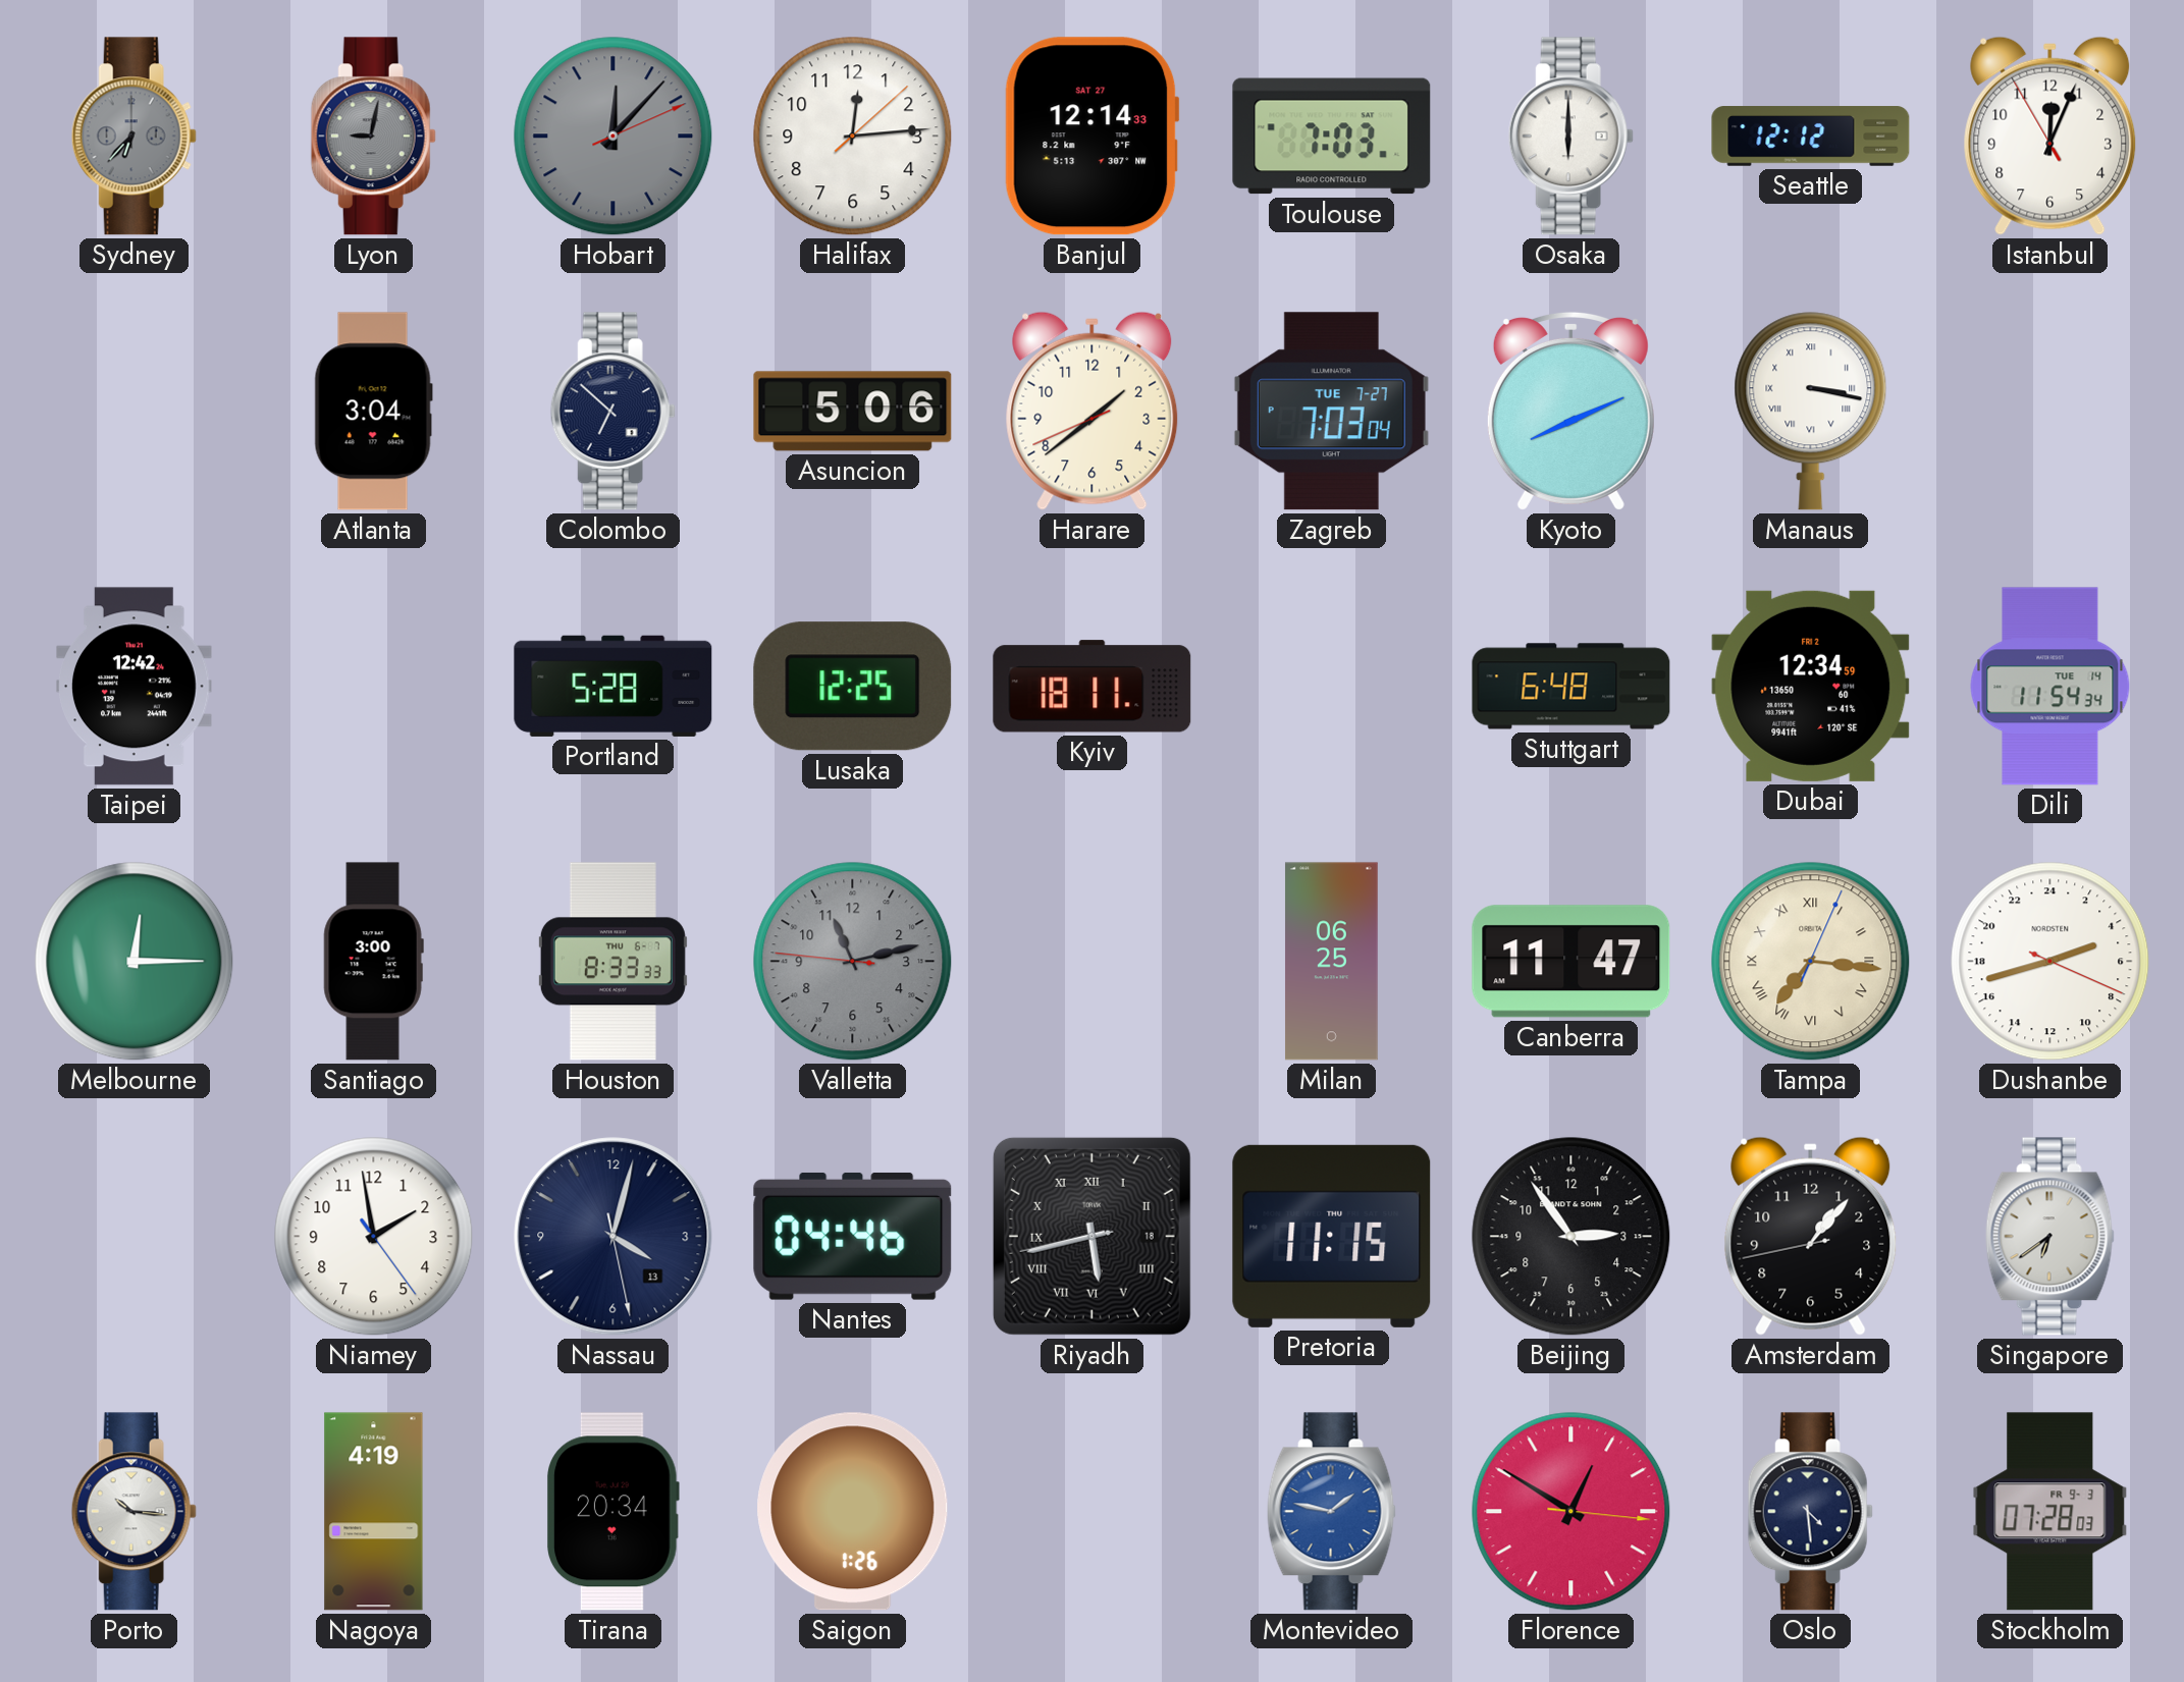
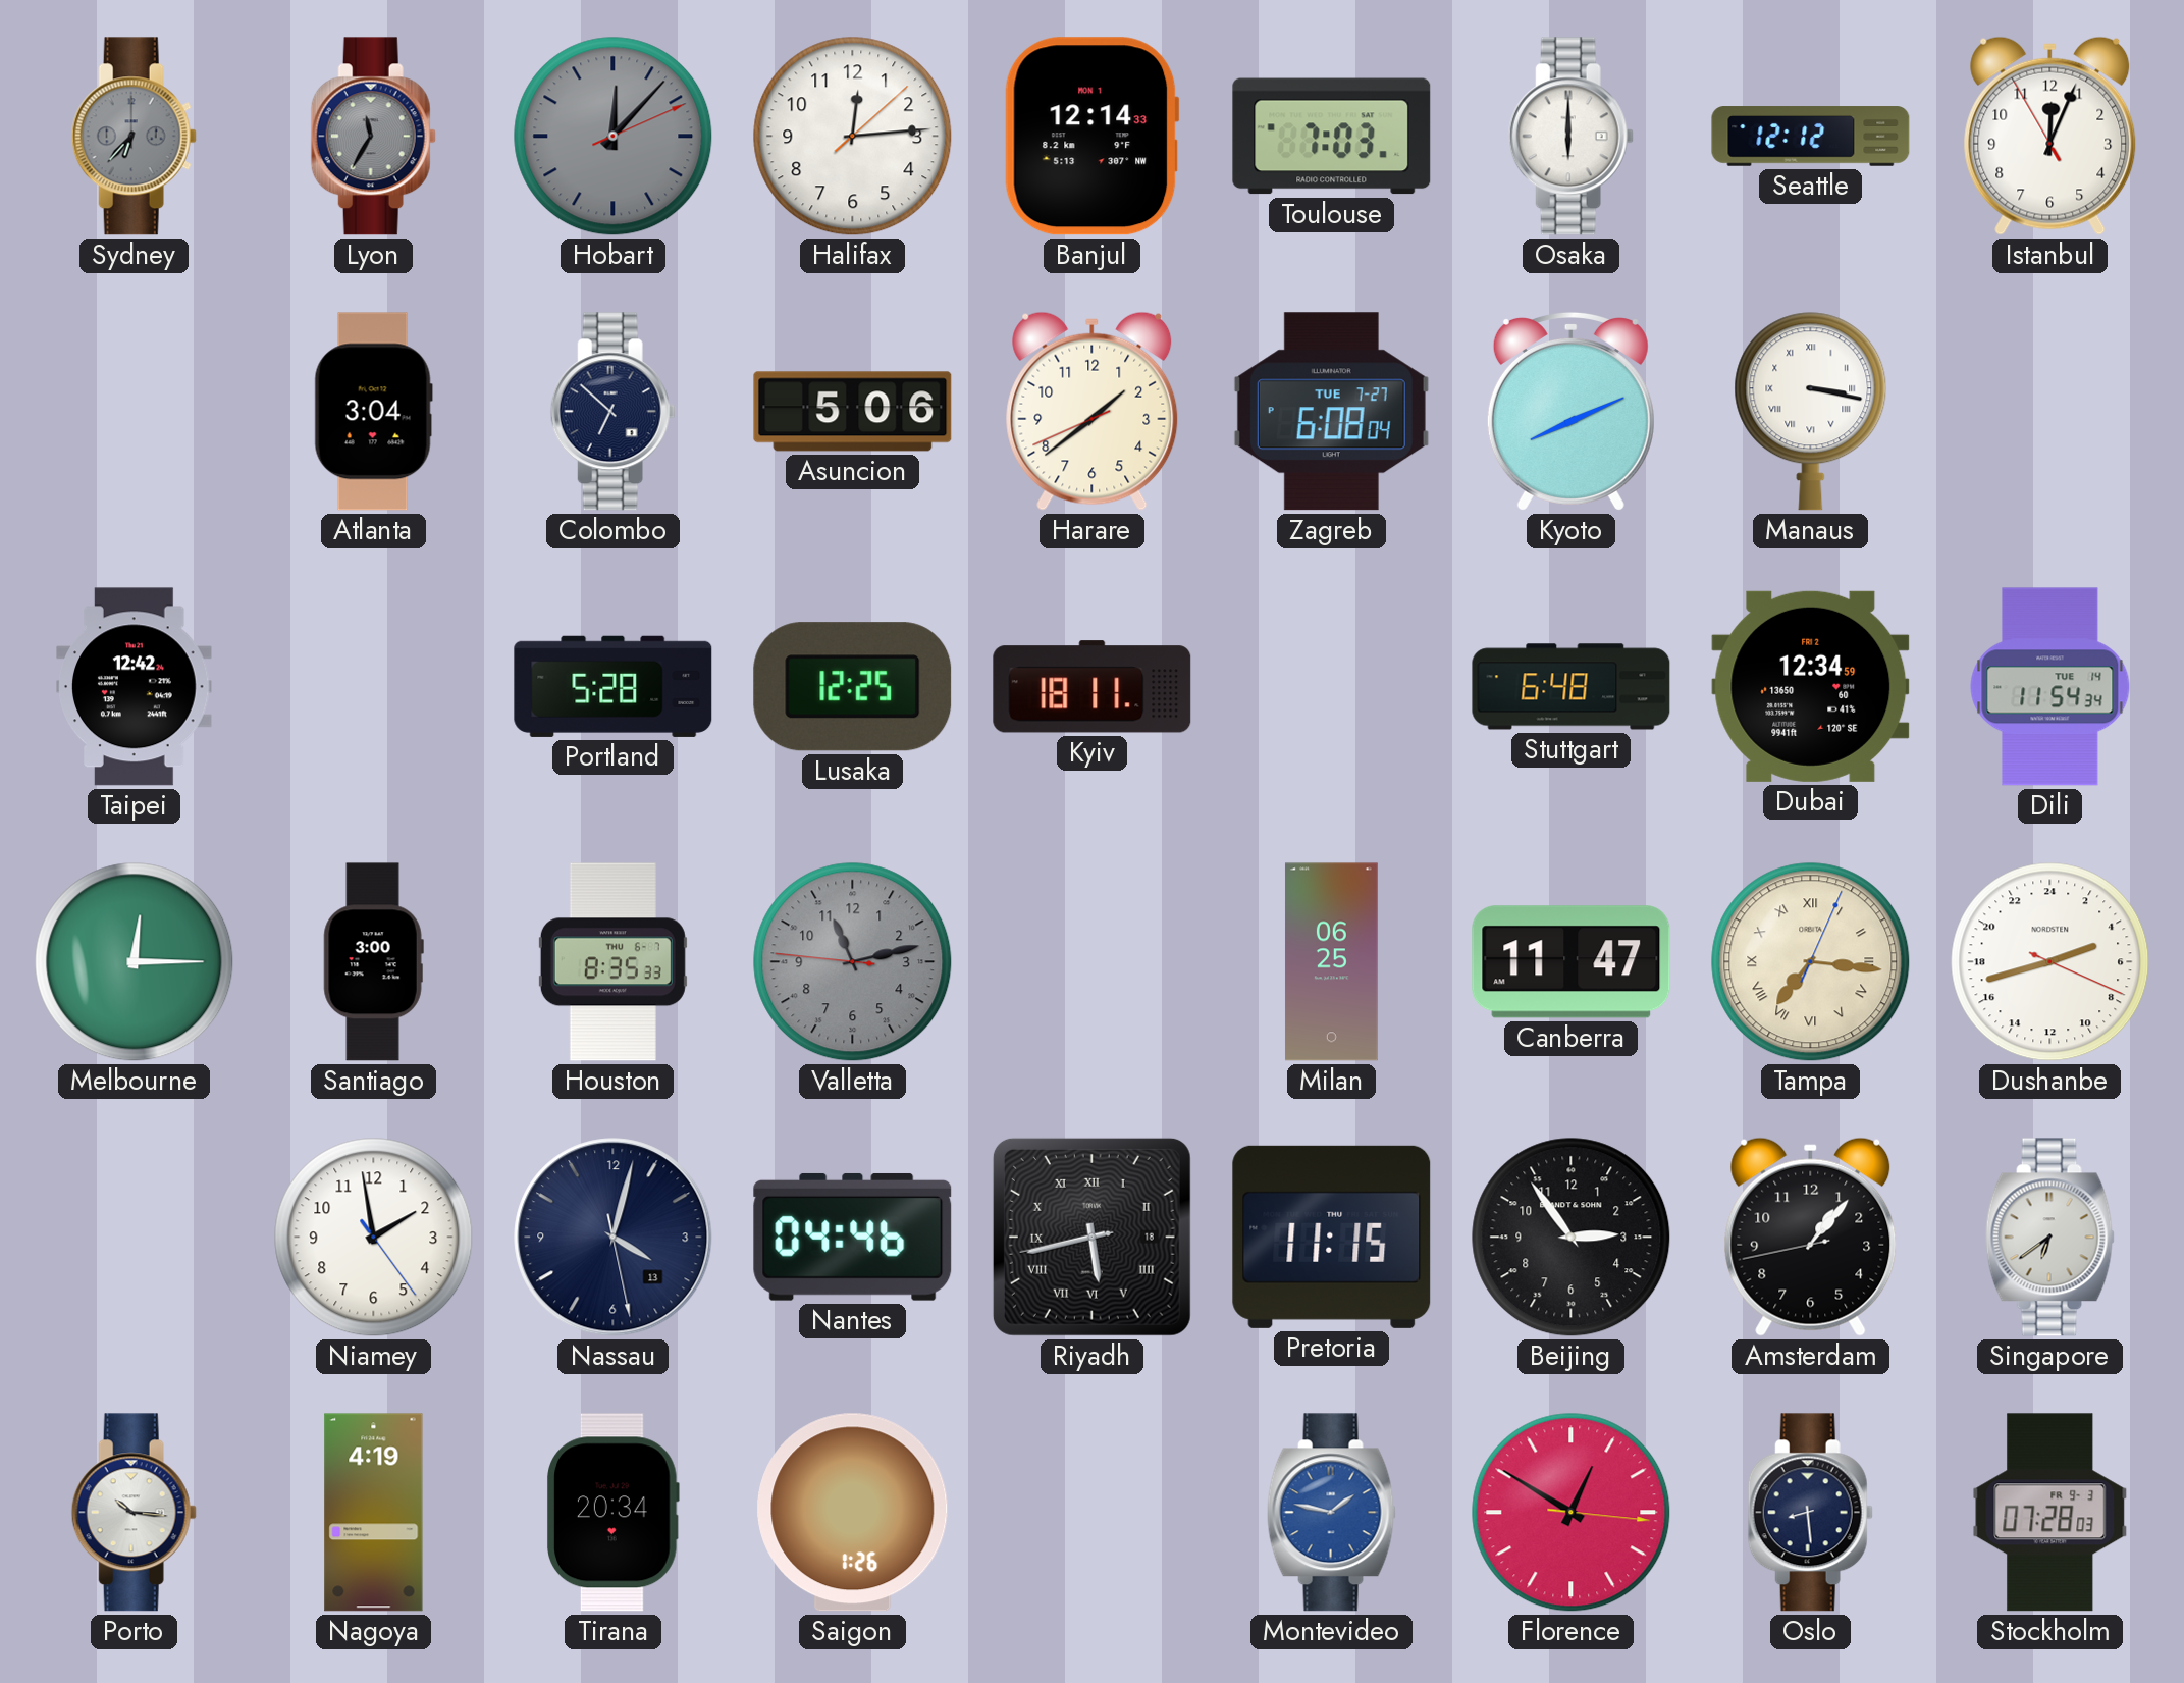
Lyon: 9:02 -> 11:35 (373, 137)
Banjul date: SAT 27 -> MON 1 (1091, 137)
Zagreb: 7:03 -> 6:08 (1331, 412)
Houston: 8:33 -> 8:35 (612, 962)
Oslo: 4:29 -> 8:29 (1810, 1513)
